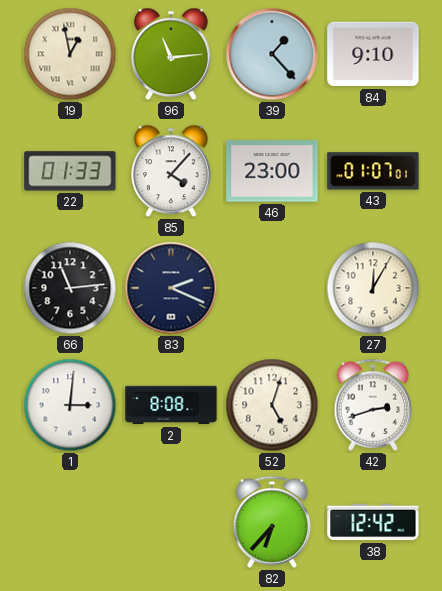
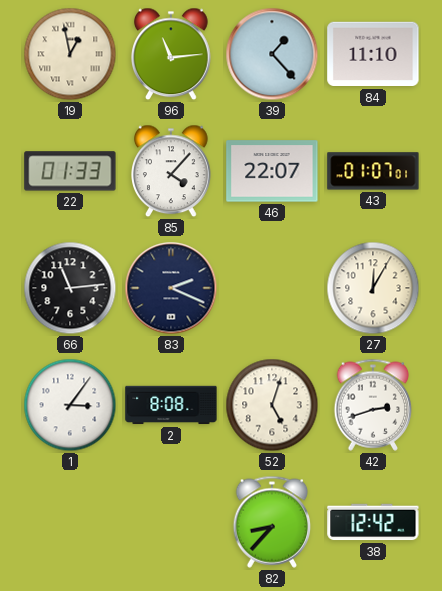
84: 9:10 -> 11:10 (373, 54)
46: 23:00 -> 22:07 (272, 171)
1: 3:01 -> 3:06 (70, 405)
82: 6:37 -> 8:37 (272, 522)
